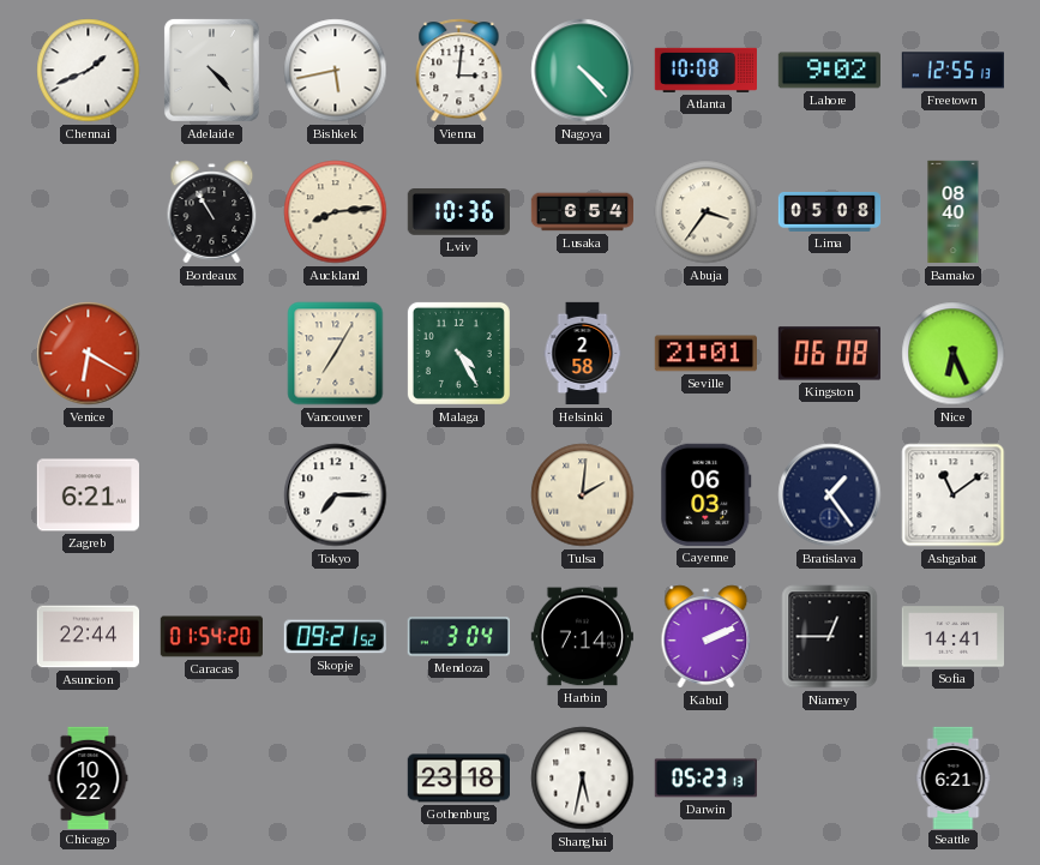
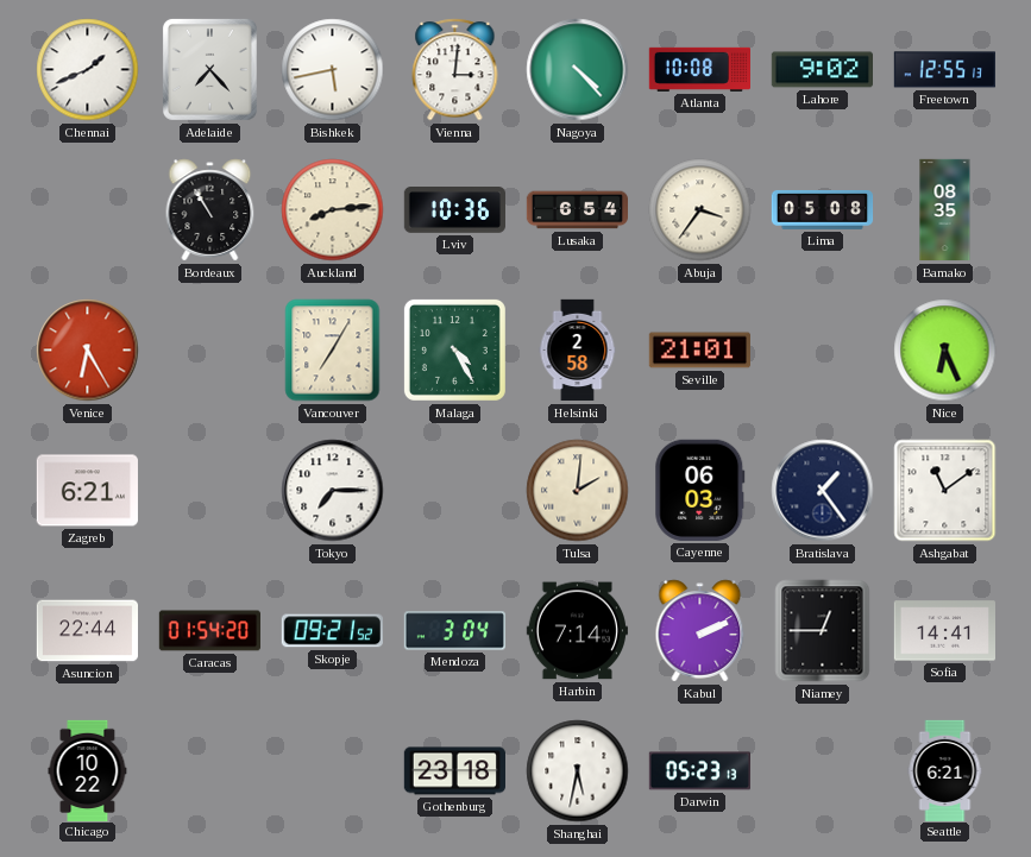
Adelaide: 4:23 -> 7:23 (209, 69)
Bamako: 08:40 -> 08:35 (945, 210)
Venice: 6:20 -> 6:25 (88, 351)
Kingston: 06:08 -> none (829, 354)
